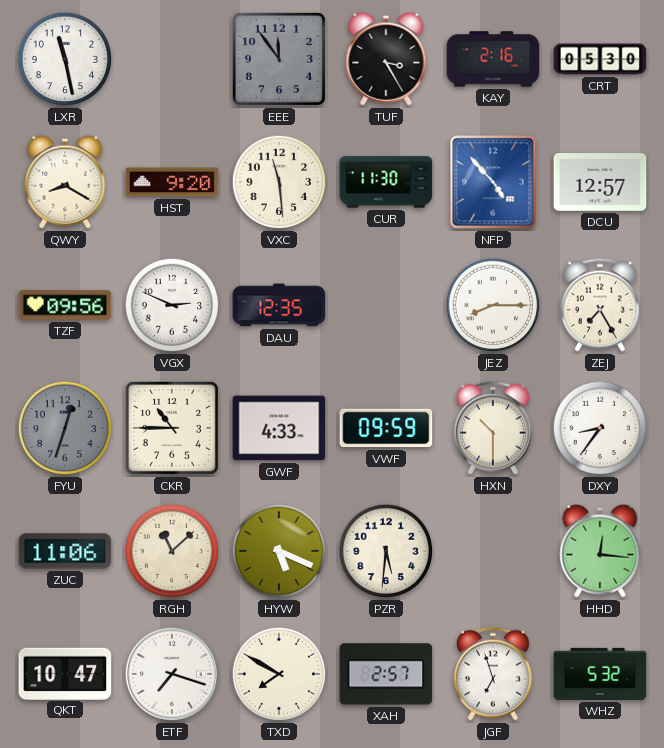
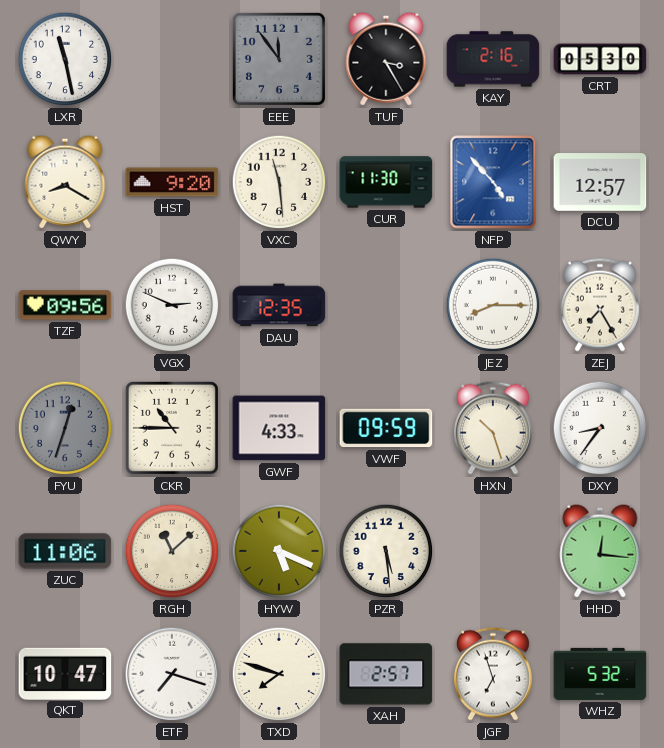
HXN: 10:30 -> 10:27 (493, 428)
PZR: 5:31 -> 5:29 (386, 551)
TXD: 7:50 -> 7:48 (279, 674)
